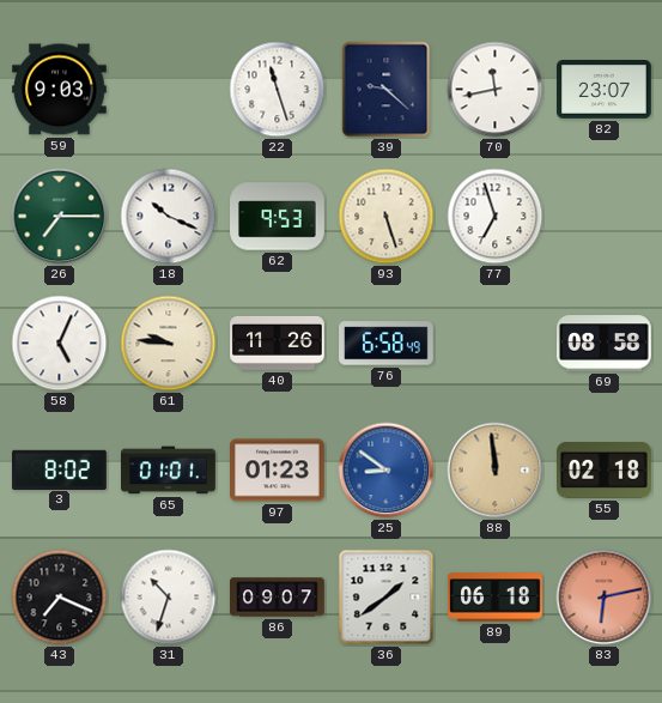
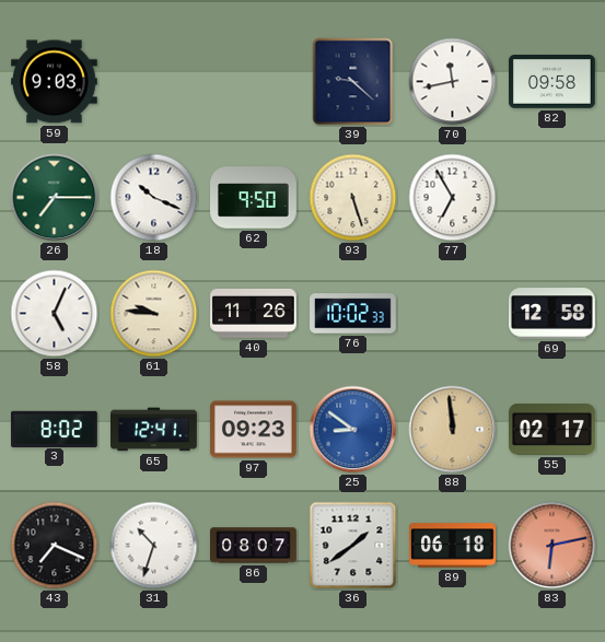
22: 11:27 -> none (278, 90)
82: 23:07 -> 09:58 (552, 82)
62: 9:53 -> 9:50 (254, 198)
77: 6:57 -> 6:55 (453, 198)
76: 6:58 -> 10:02 (353, 314)
69: 08:58 -> 12:58 (552, 314)
65: 01:01 -> 12:41 (154, 430)
97: 01:23 -> 09:23 (254, 430)
55: 02:18 -> 02:17 (552, 429)
86: 09:07 -> 08:07 (254, 546)
